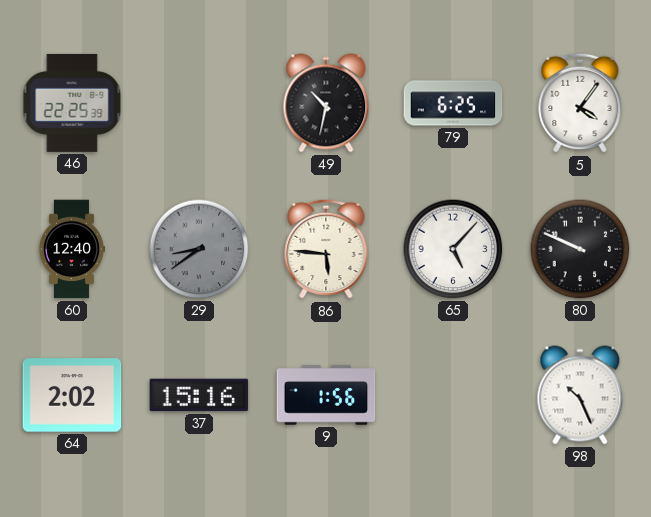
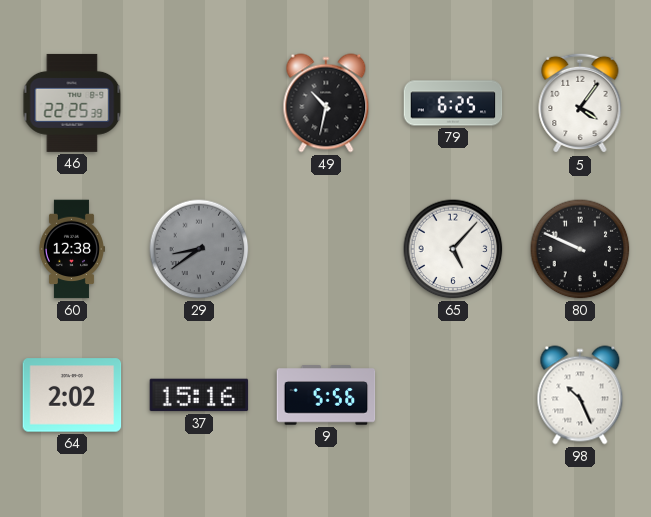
60: 12:40 -> 12:38 (71, 249)
86: 5:46 -> none (326, 249)
9: 1:56 -> 5:56 (326, 395)
